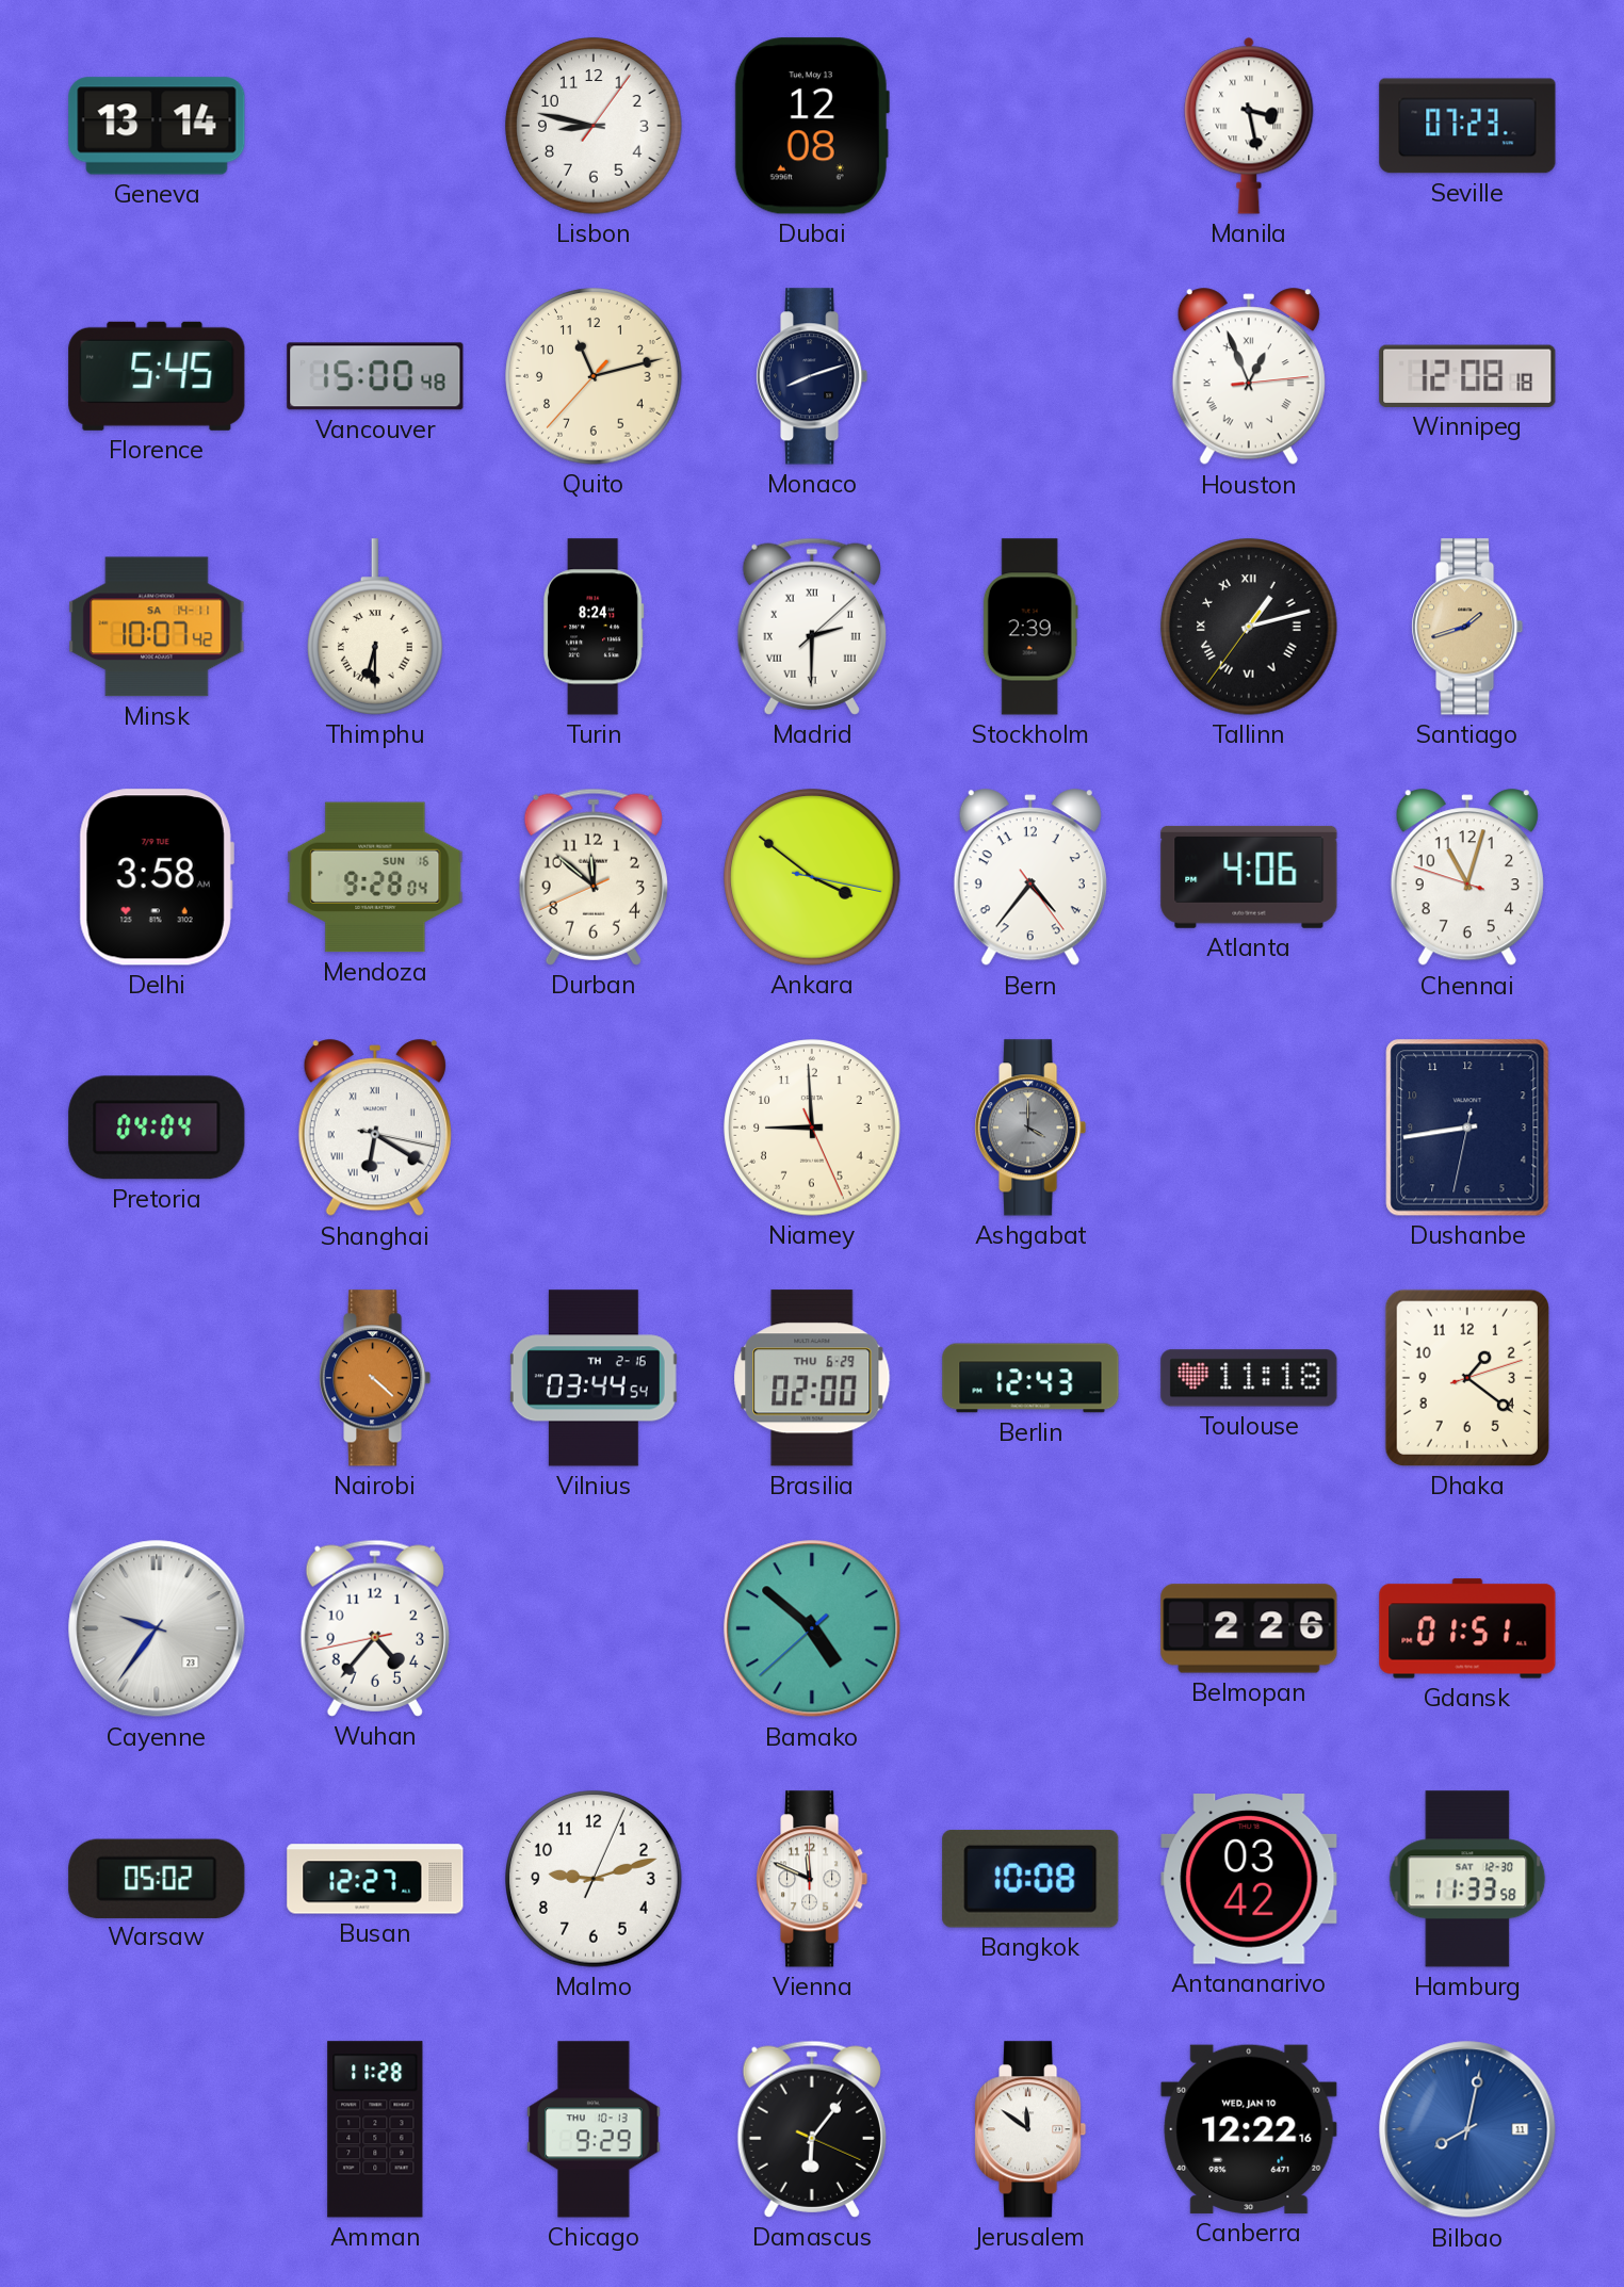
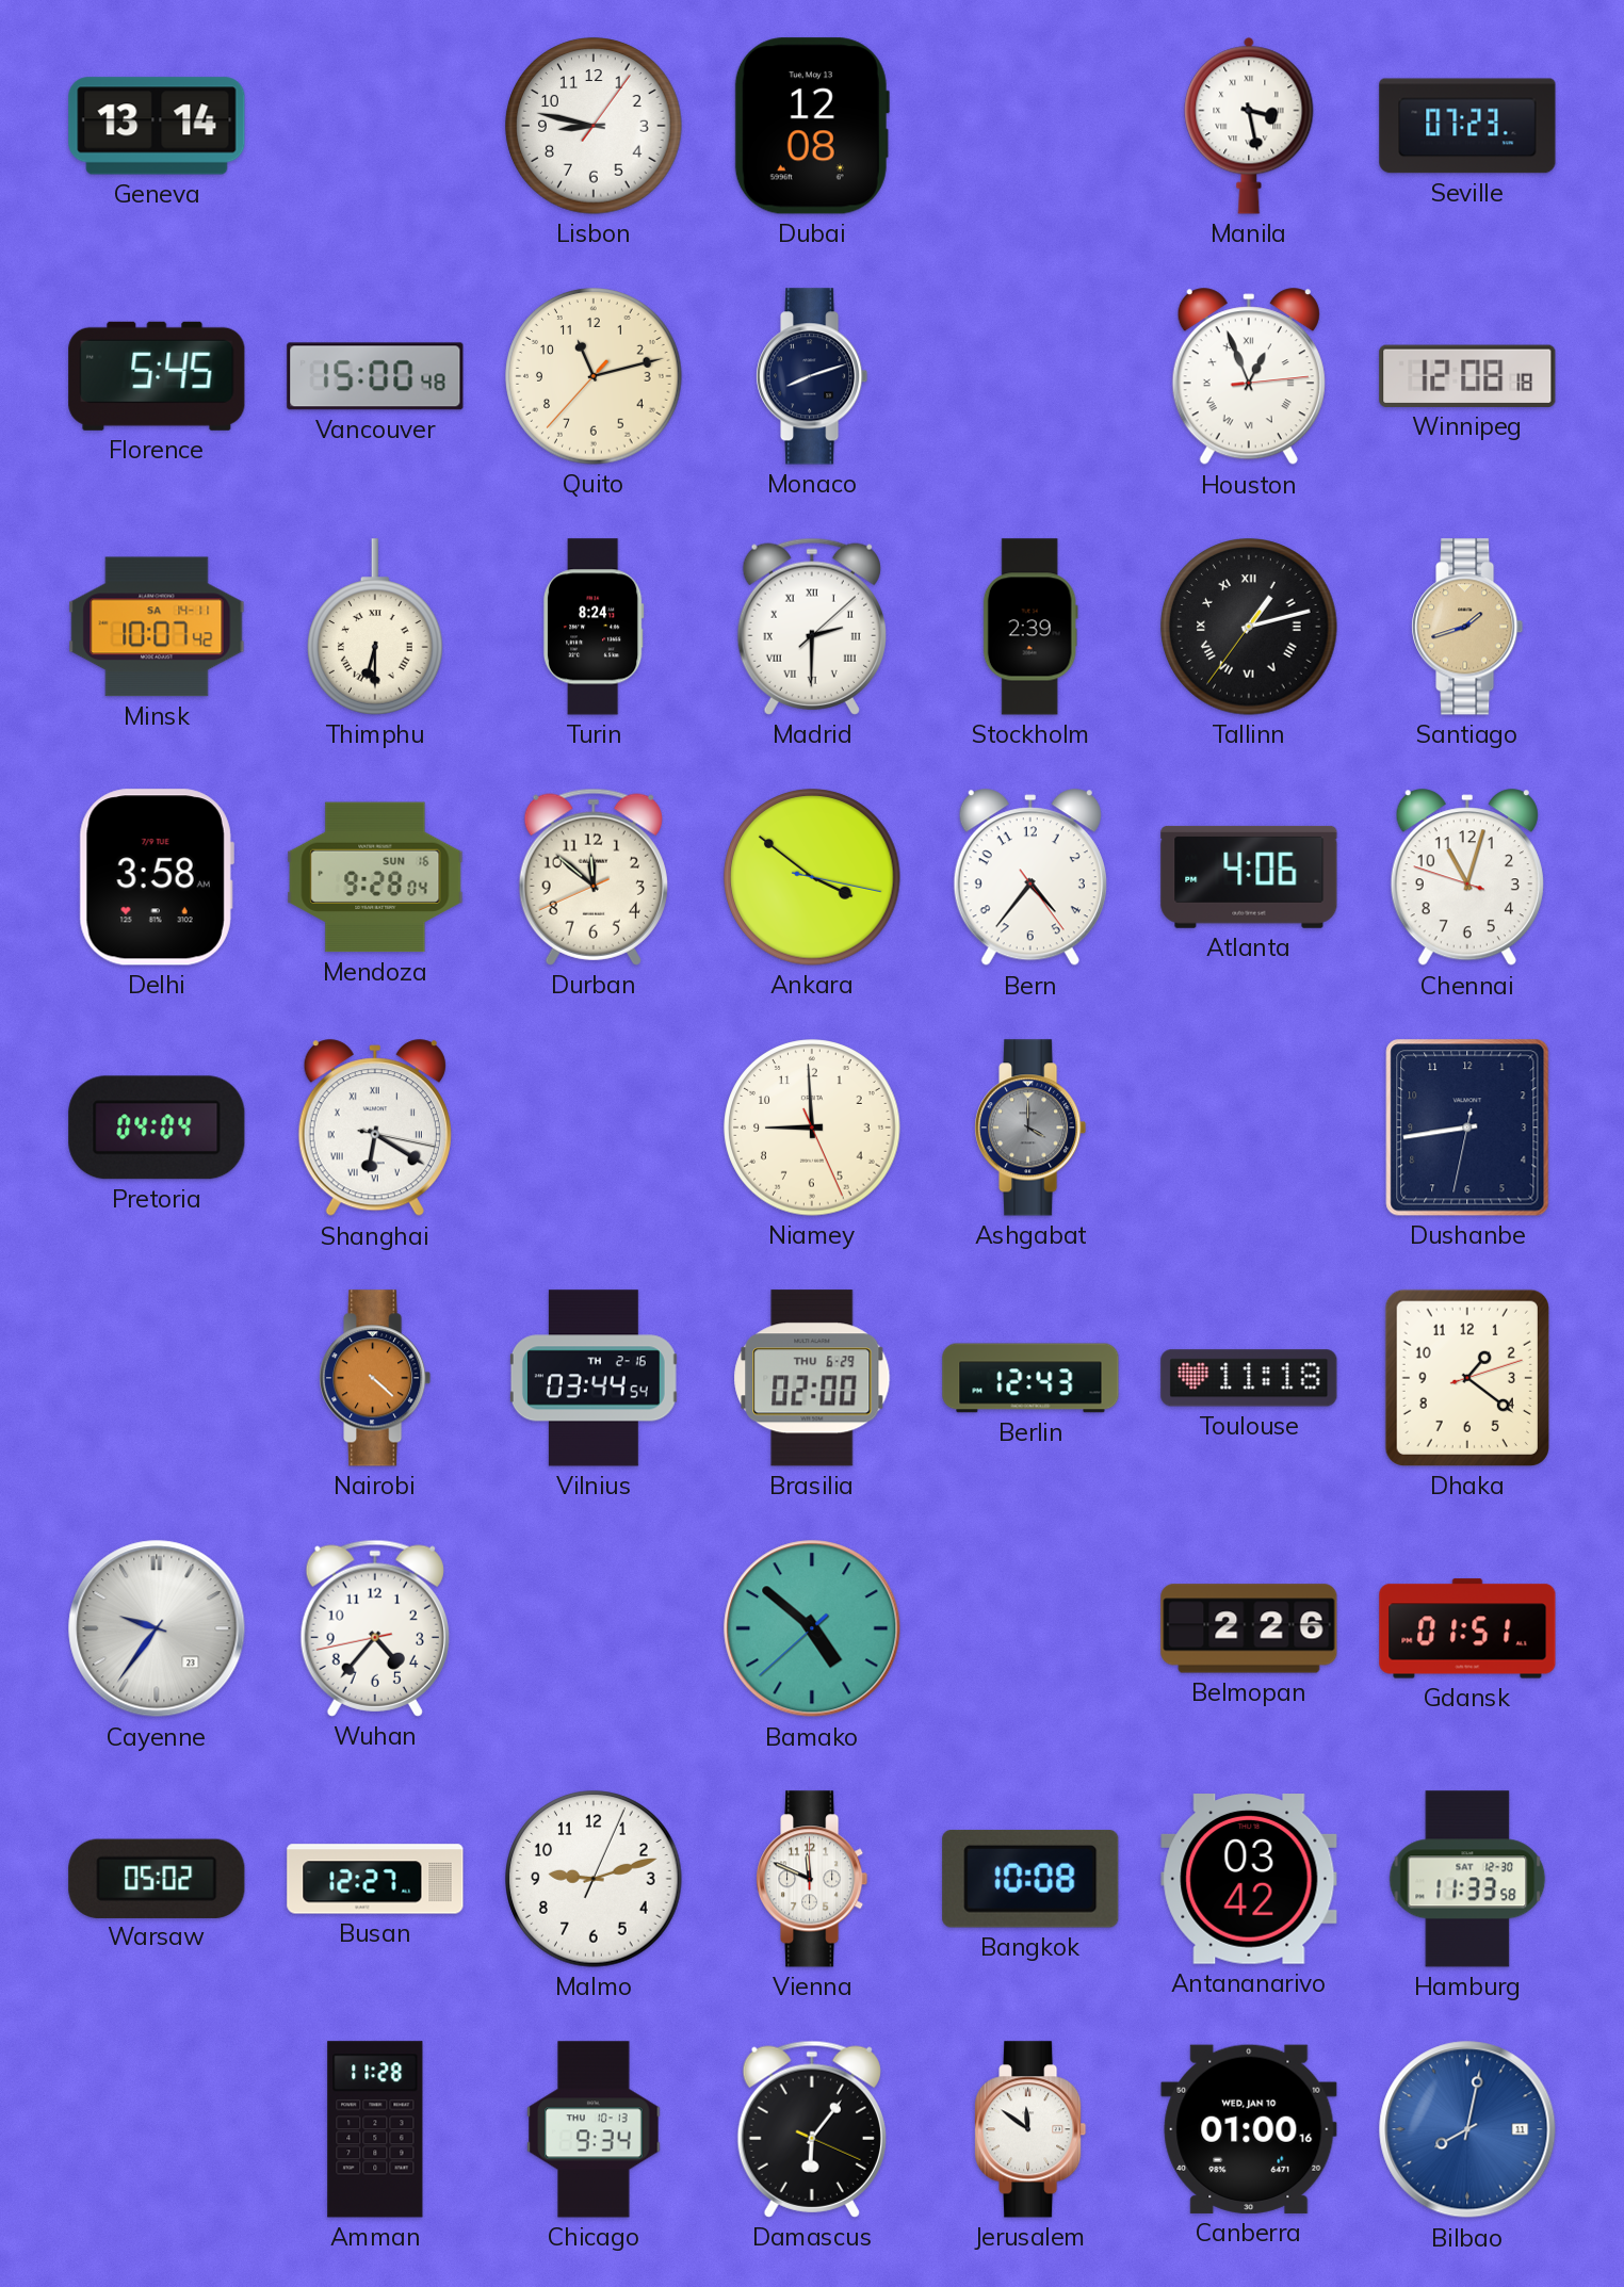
Chicago: 9:29 -> 9:34 (594, 2129)
Canberra: 12:22 -> 01:00 (1249, 2129)
